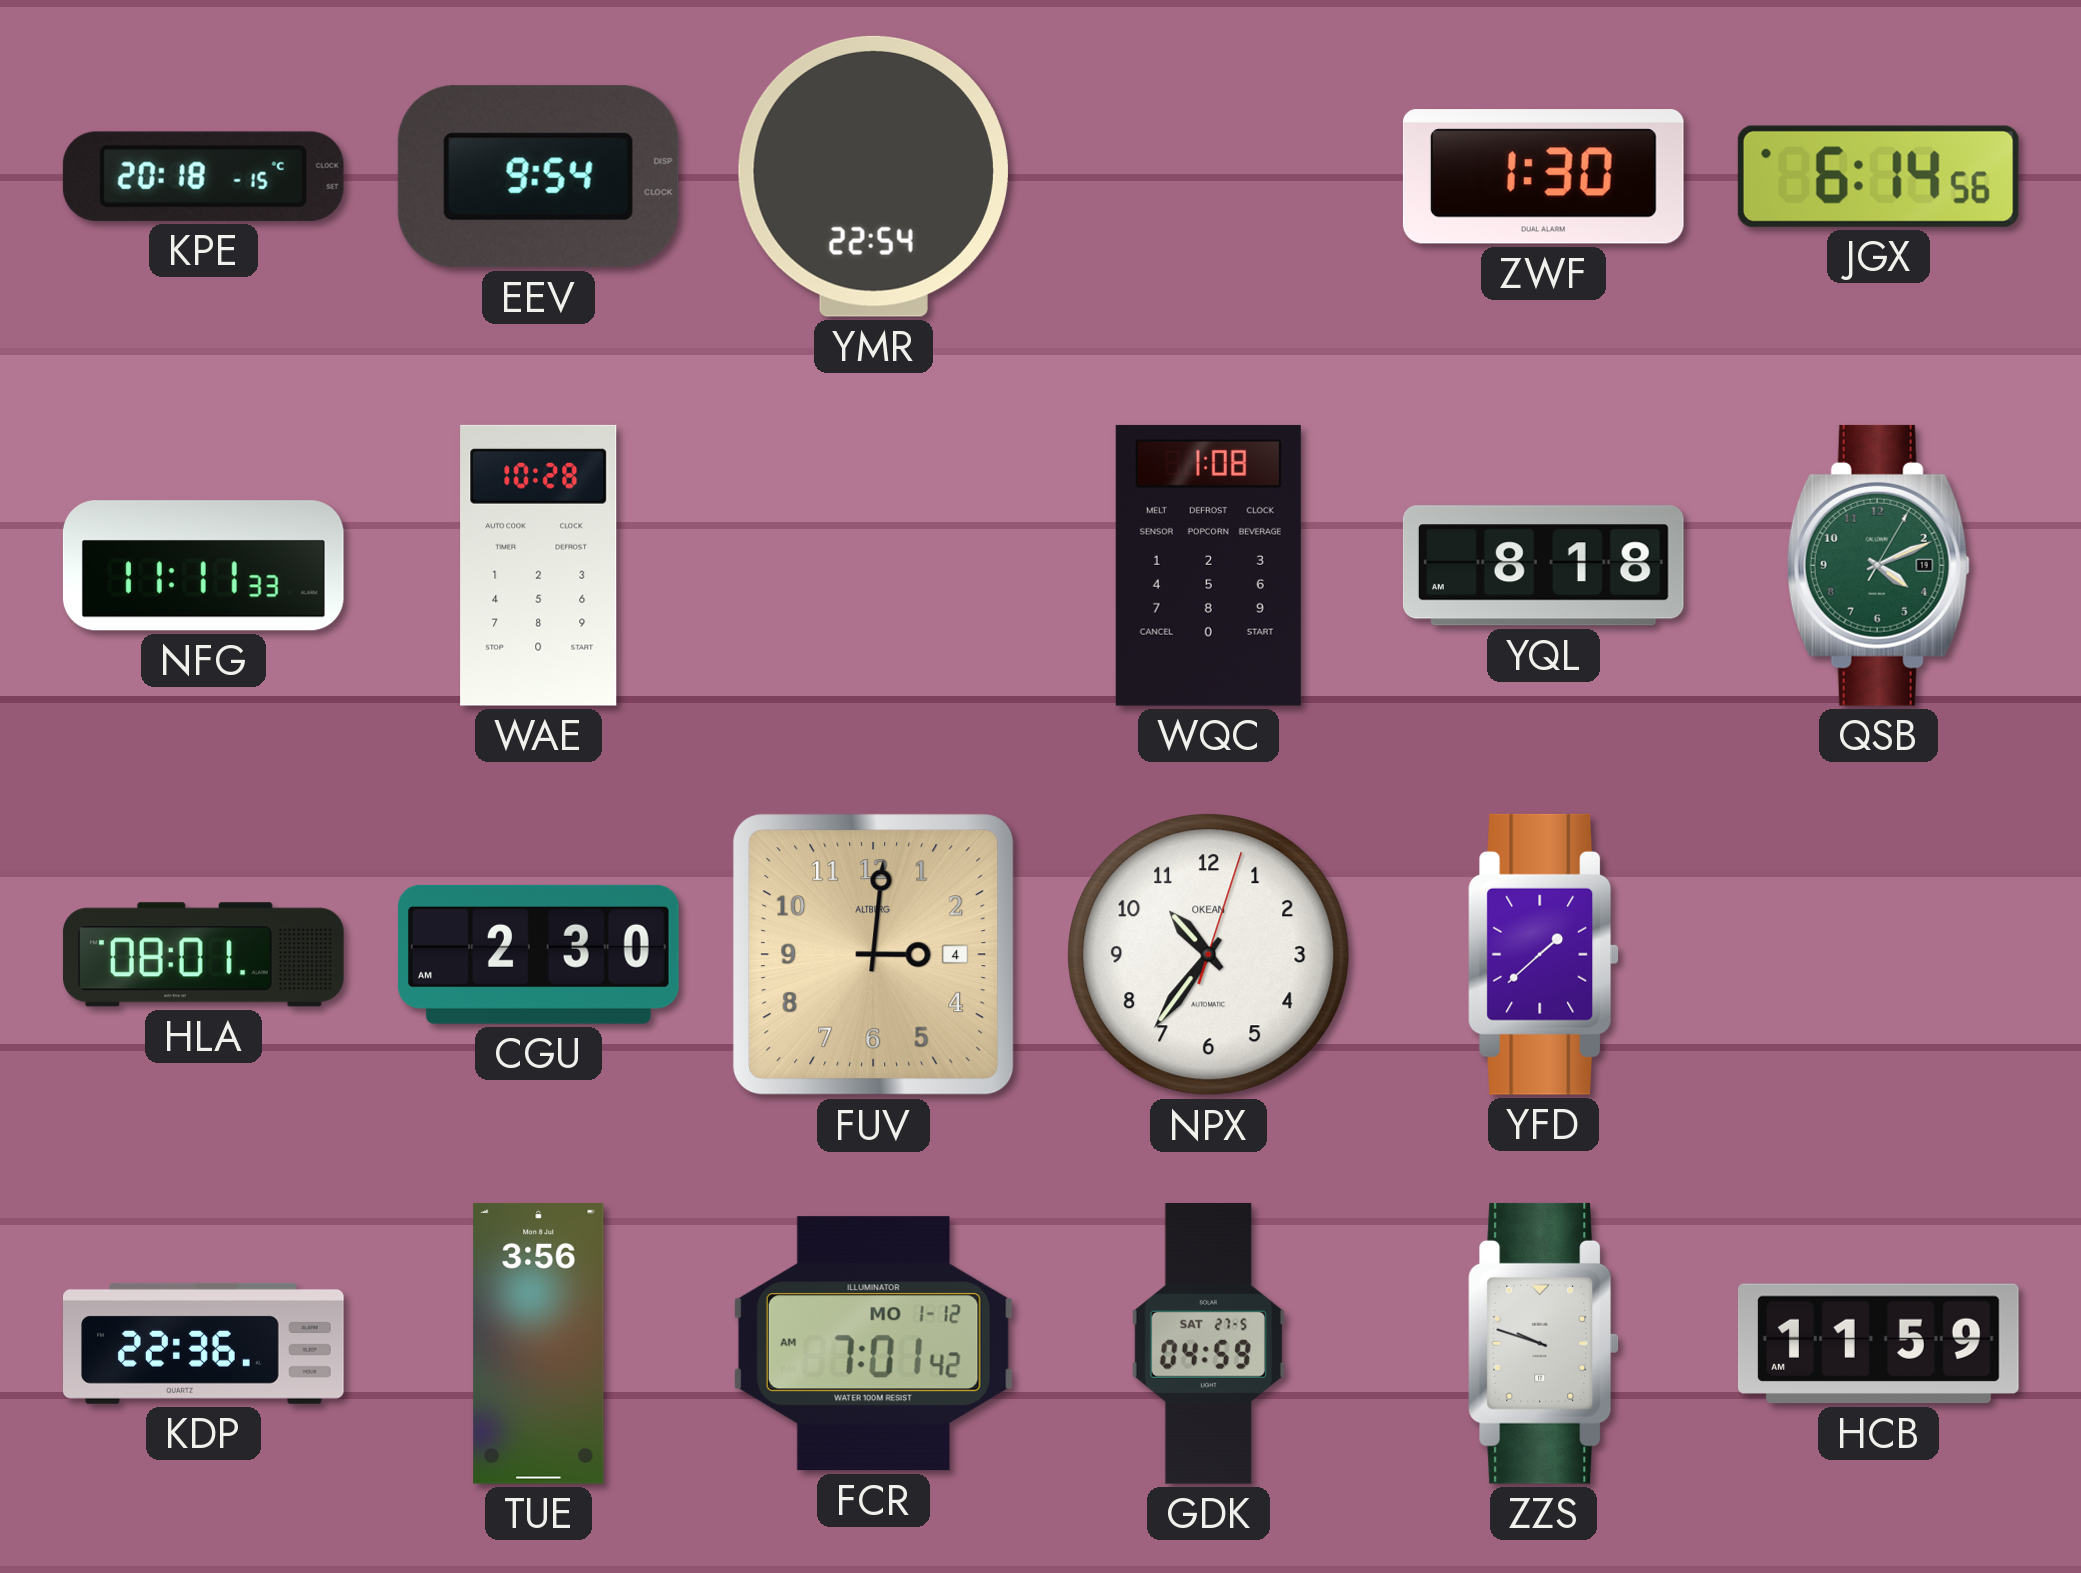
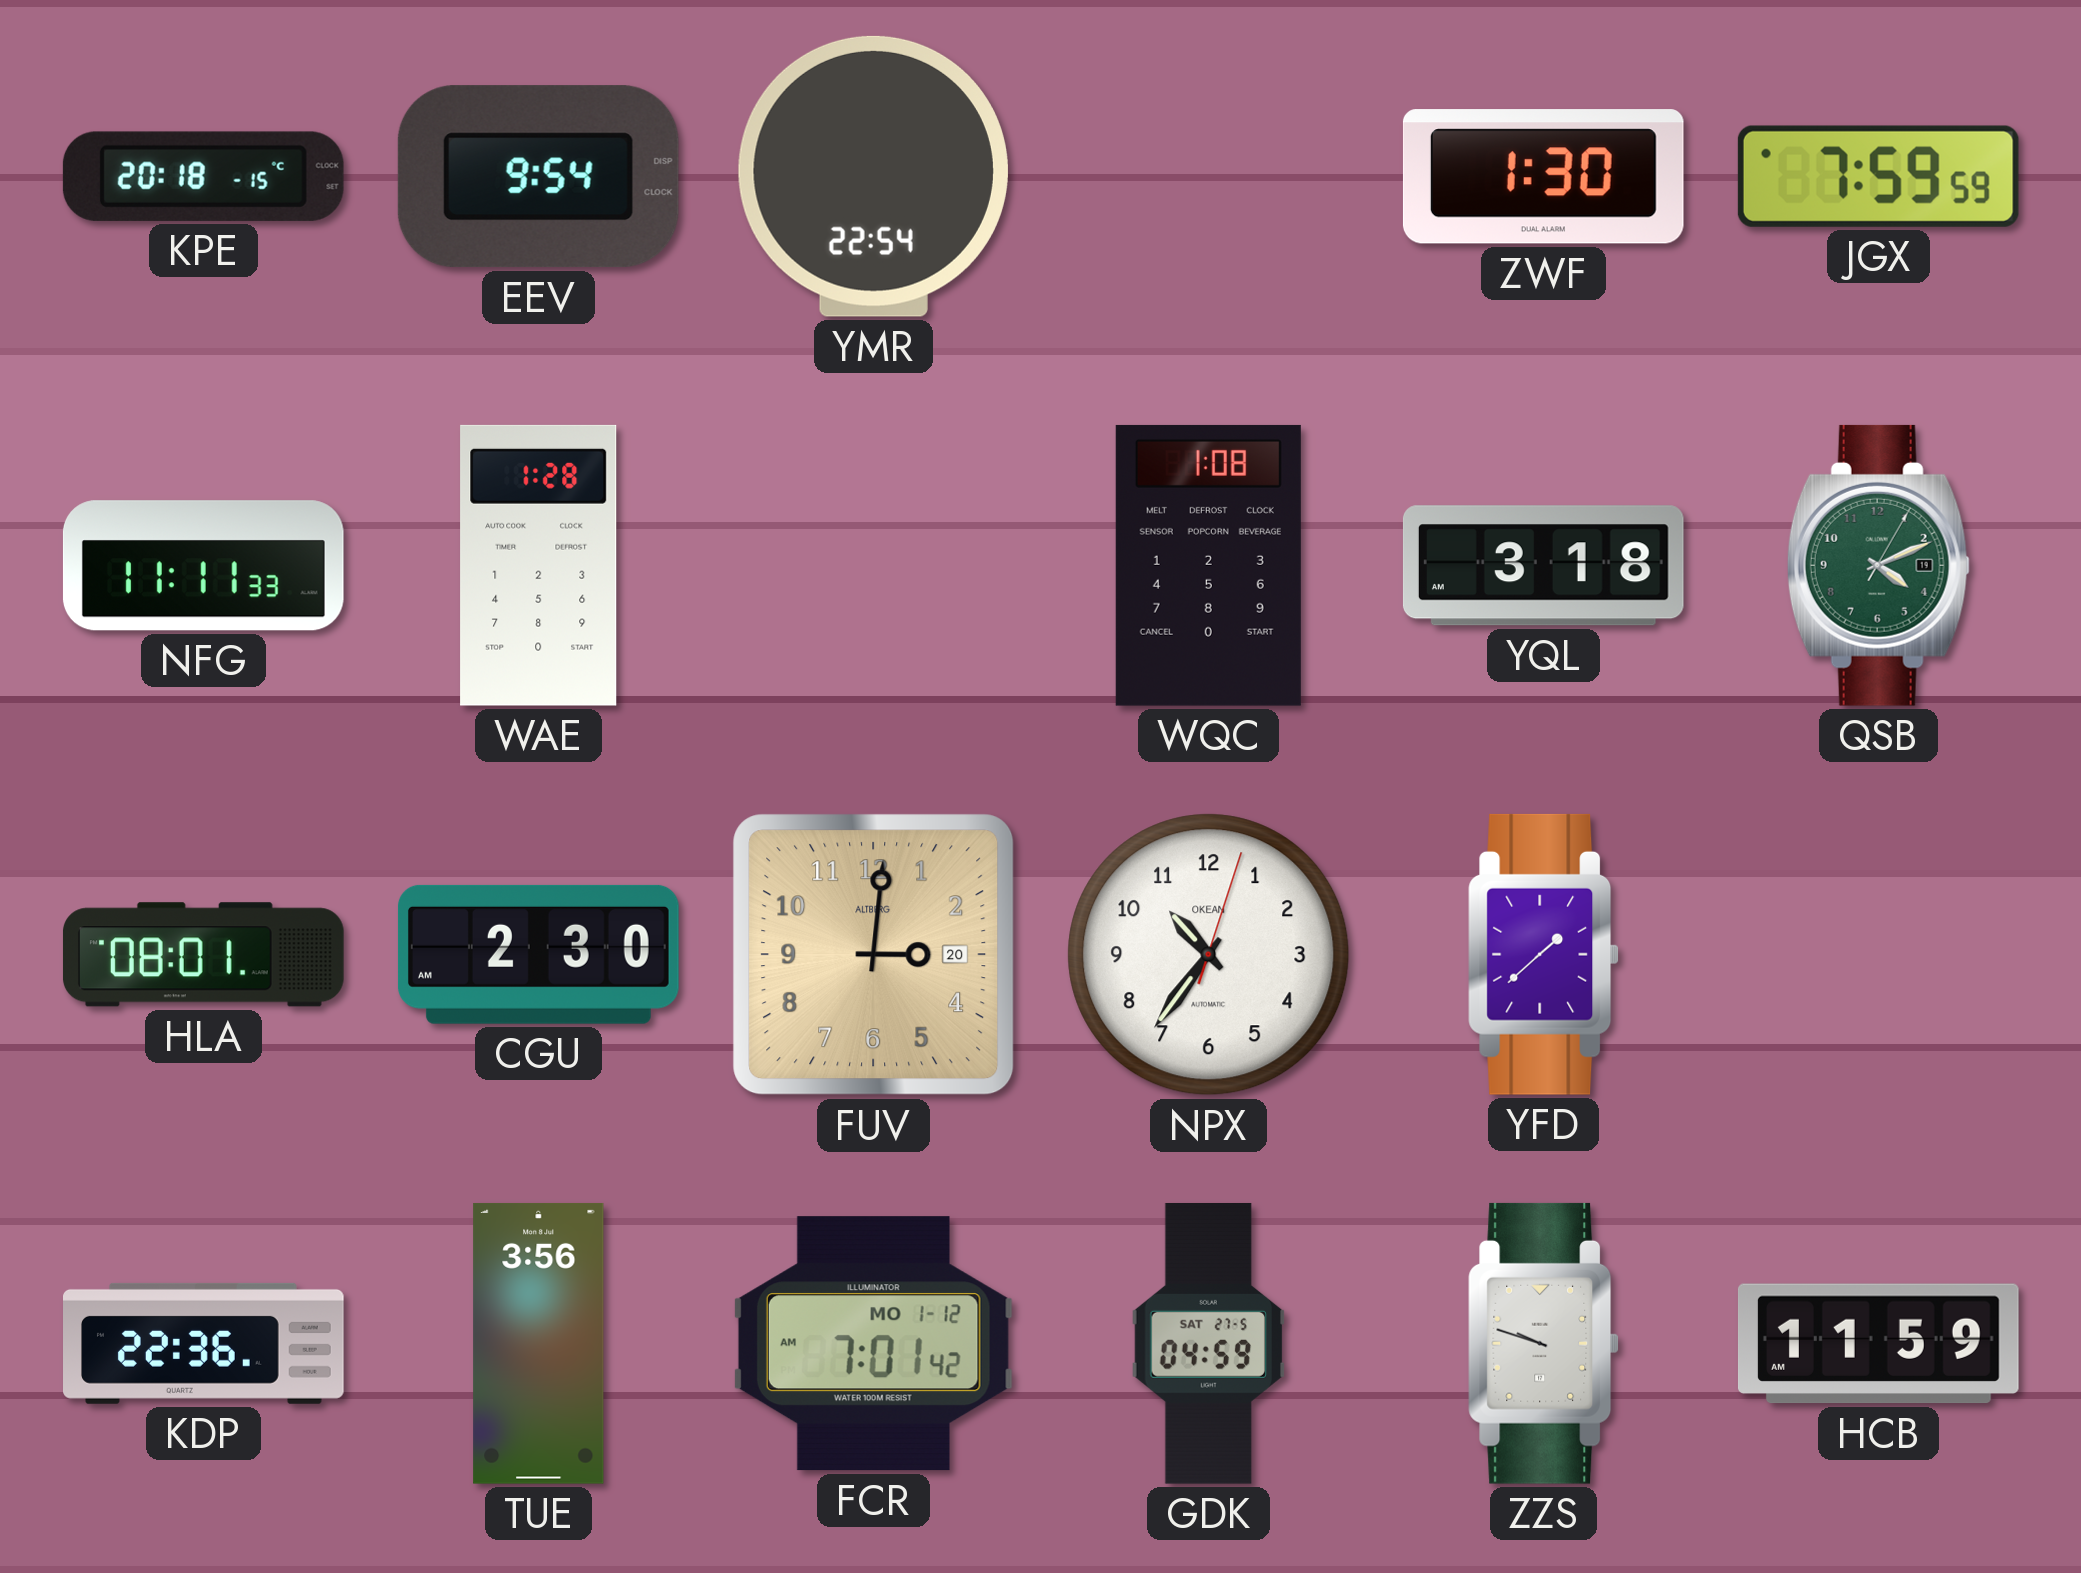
JGX: 6:14 -> 7:59 (1878, 176)
WAE: 10:28 -> 1:28 (539, 565)
YQL: 8:18 -> 3:18 (1543, 566)
FUV date: 4 -> 20 (874, 955)
